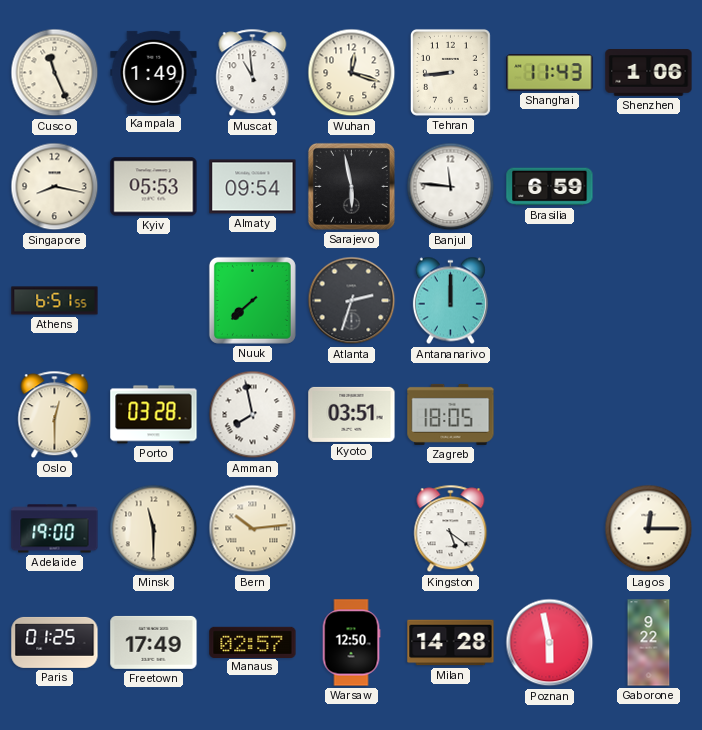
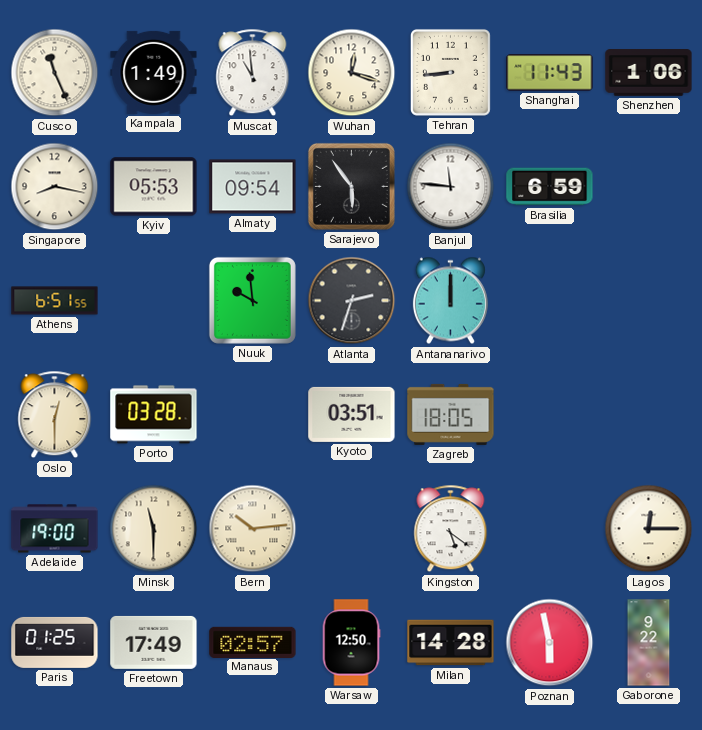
Sarajevo: 5:58 -> 5:54 (351, 186)
Nuuk: 7:38 -> 9:59 (252, 300)
Amman: 7:58 -> none (253, 415)
